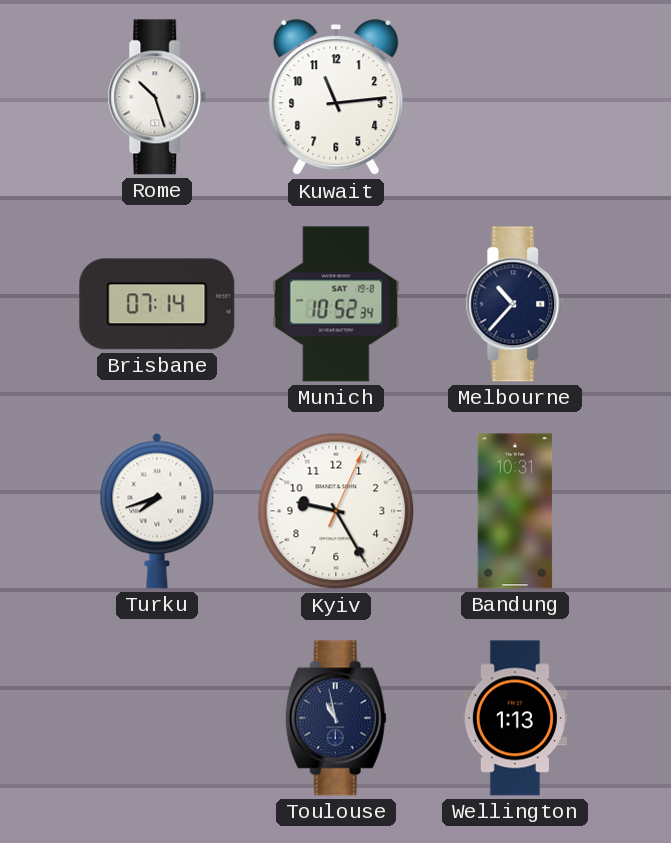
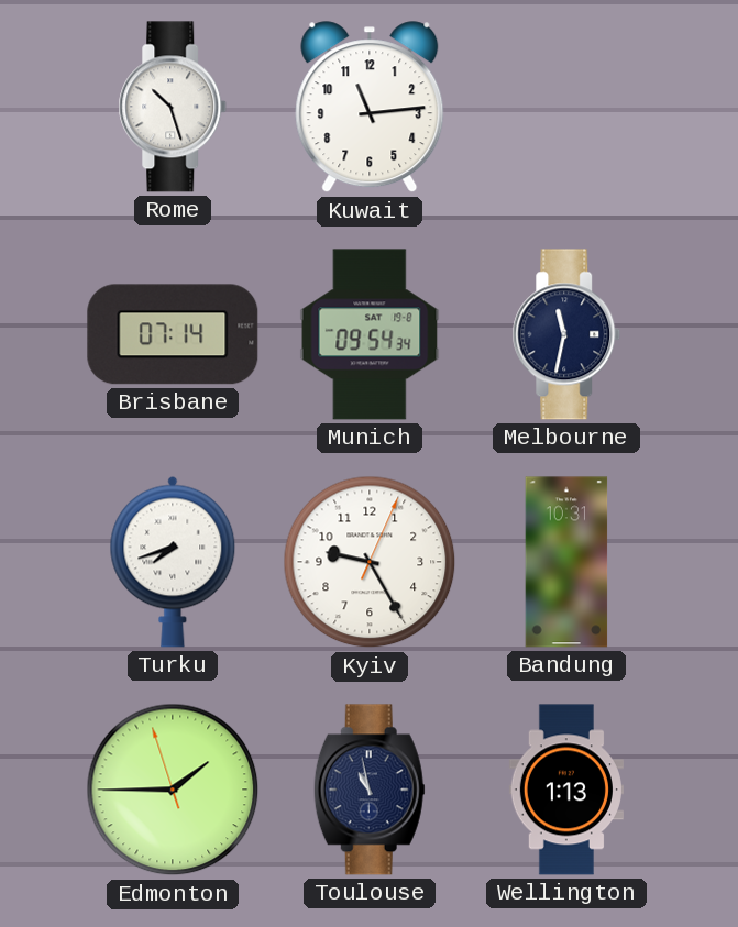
Munich: 10:52 -> 09:54 (370, 334)
Melbourne: 10:37 -> 11:32 (566, 334)
Edmonton: none -> 1:44 (173, 790)
